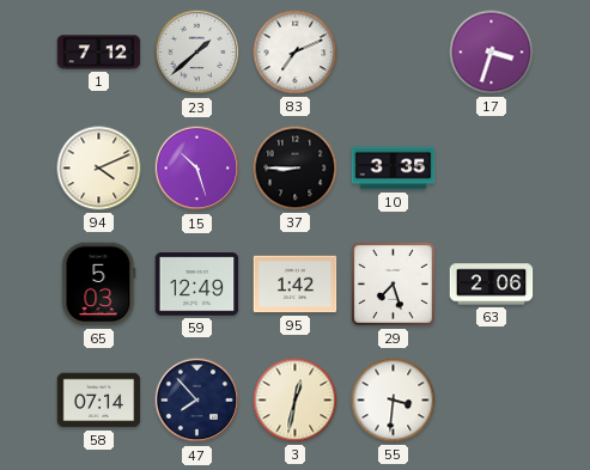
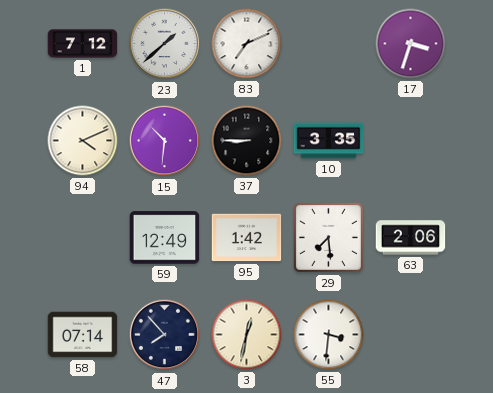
15: 10:27 -> 10:31 (165, 141)
65: 5:03 -> none (99, 285)
29: 7:27 -> 7:29 (328, 237)
